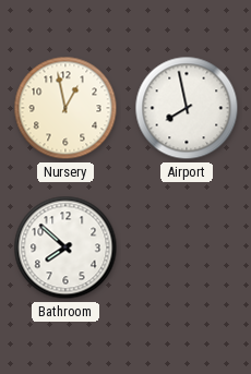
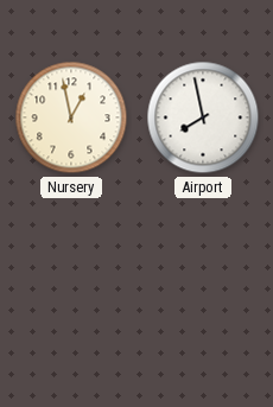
Bathroom: 7:52 -> none (65, 248)
